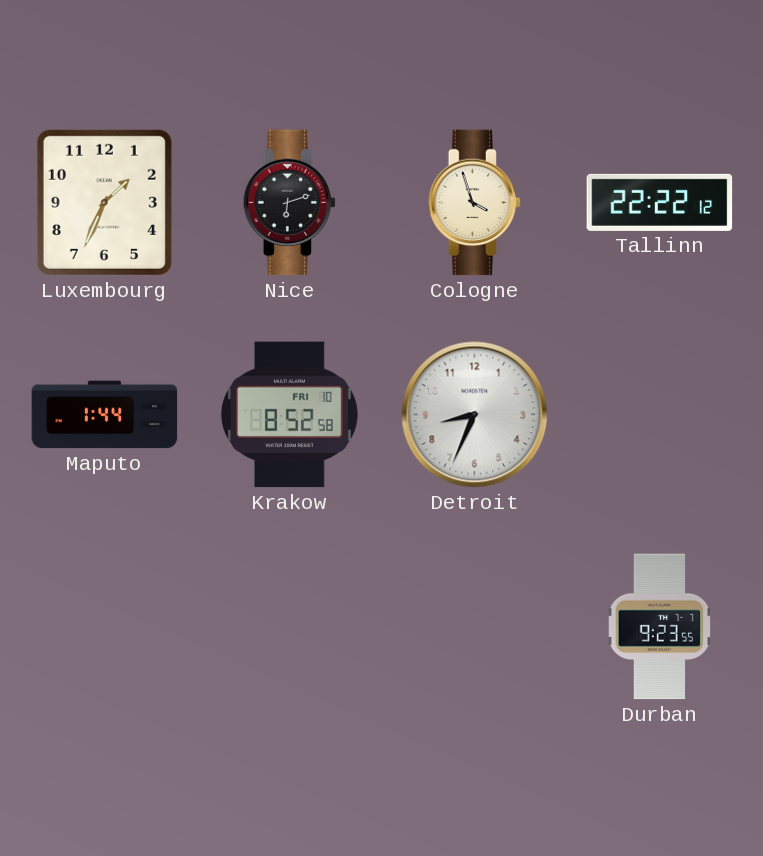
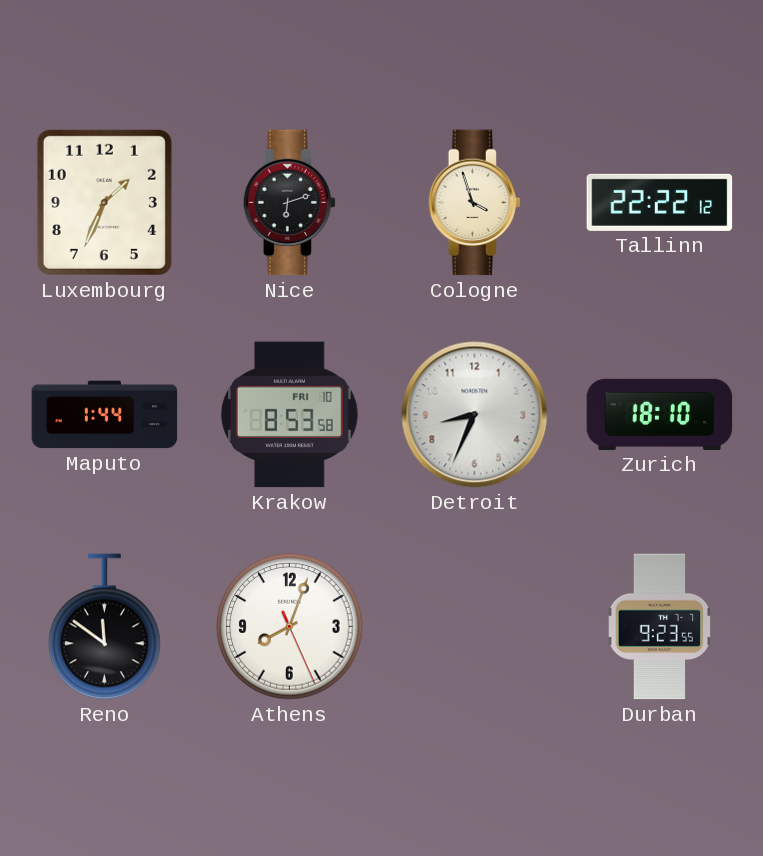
Krakow: 8:52 -> 8:53 (289, 415)
Zurich: none -> 18:10 (660, 414)
Reno: none -> 11:51 (105, 627)
Athens: none -> 8:03 (290, 627)
